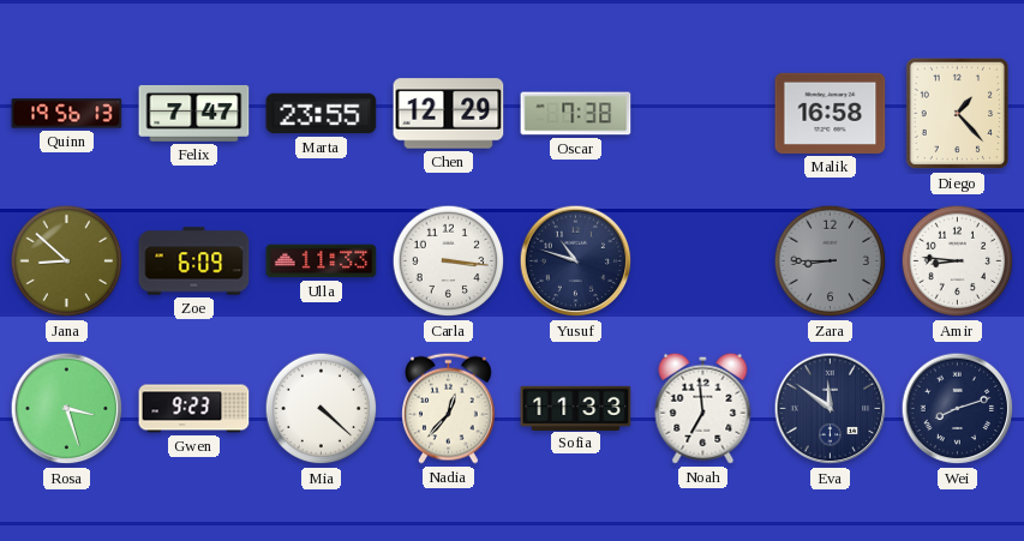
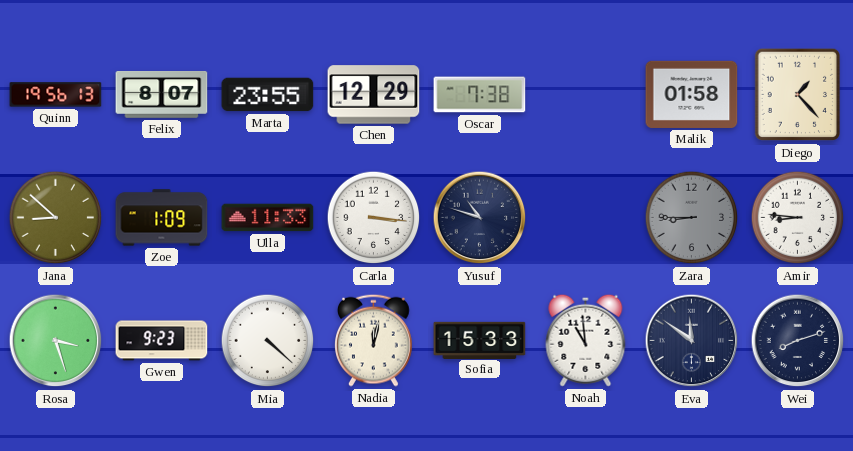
Felix: 7:47 -> 8:07 (162, 95)
Malik: 16:58 -> 01:58 (692, 94)
Zoe: 6:09 -> 1:09 (162, 218)
Nadia: 12:37 -> 12:02 (374, 340)
Sofia: 11:33 -> 15:33 (480, 340)
Noah: 6:59 -> 10:59 (586, 340)
